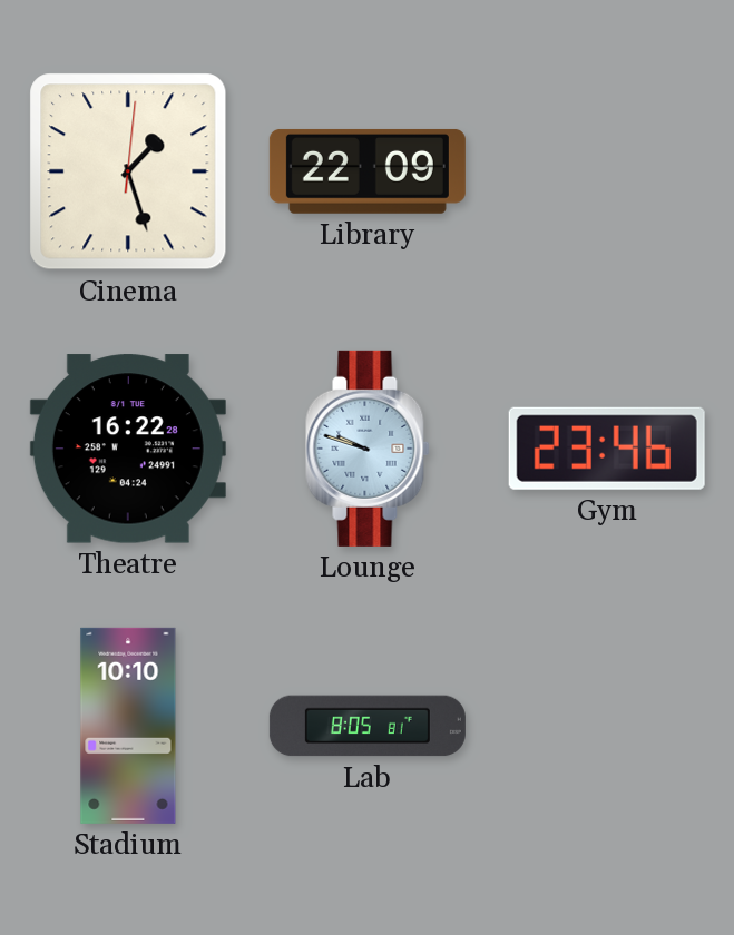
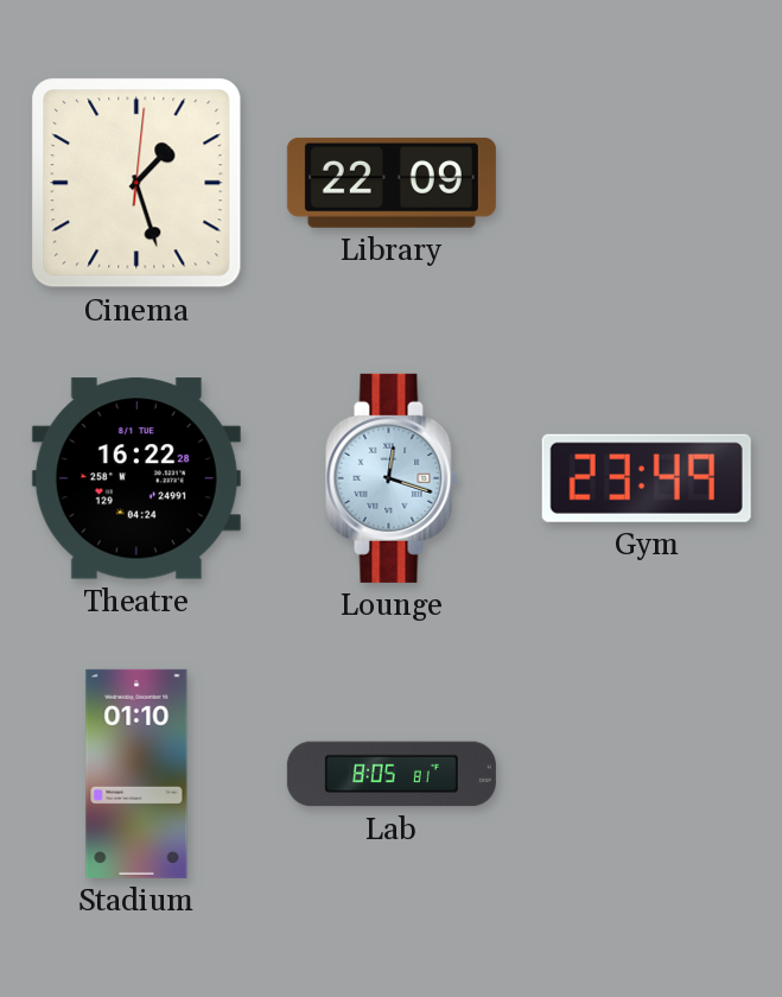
Lounge: 9:48 -> 12:18 (392, 478)
Gym: 23:46 -> 23:49 (647, 478)
Stadium: 10:10 -> 01:10 (136, 774)
